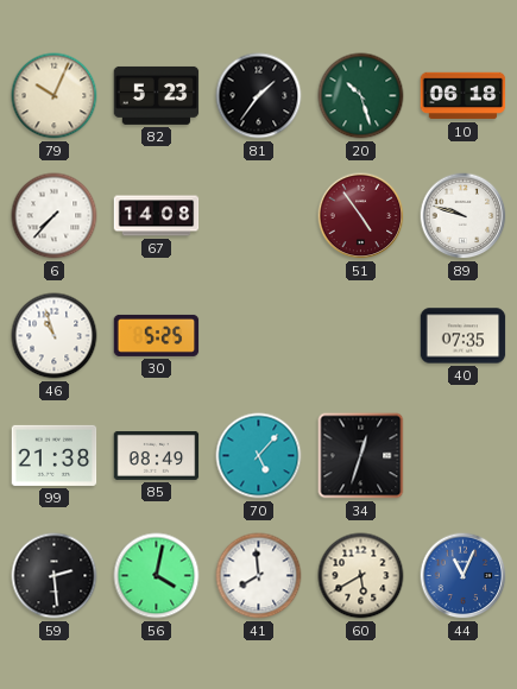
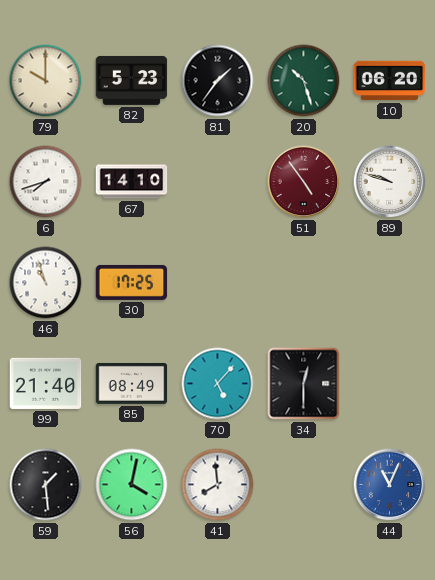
79: 10:04 -> 10:00 (46, 81)
10: 06:18 -> 06:20 (390, 81)
6: 7:37 -> 7:42 (46, 182)
67: 14:08 -> 14:10 (132, 182)
30: 5:25 -> 17:25 (132, 282)
40: 07:35 -> none (464, 336)
99: 21:38 -> 21:40 (46, 383)
34: 12:33 -> 12:30 (304, 384)
59: 2:29 -> 1:29 (46, 485)
60: 5:40 -> none (361, 576)
